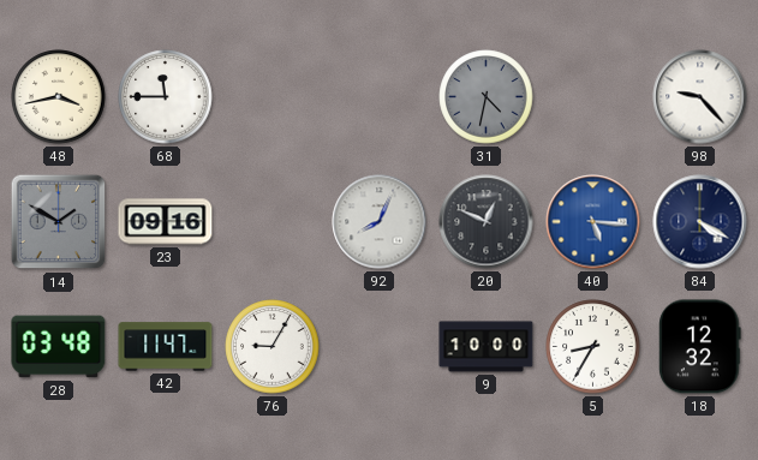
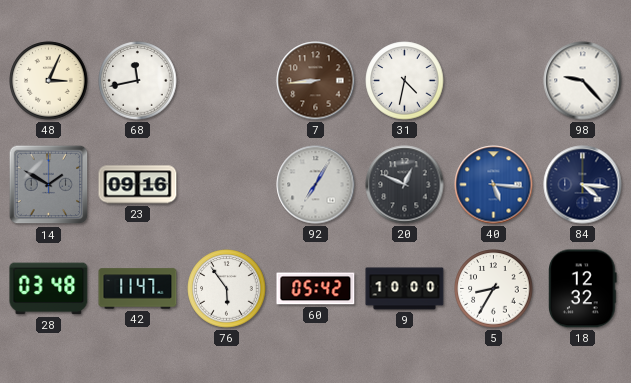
48: 3:43 -> 3:04 (49, 81)
68: 11:45 -> 11:43 (138, 81)
7: none -> 8:44 (316, 81)
31 dial: grey -> white (405, 81)
92: 8:04 -> 7:05 (316, 185)
84: 4:20 -> 4:16 (583, 185)
76: 9:05 -> 5:54 (227, 289)
60: none -> 05:42 (316, 289)
